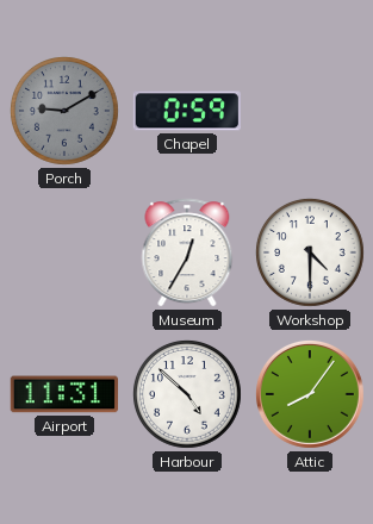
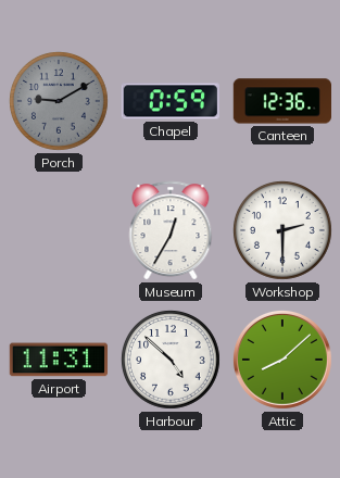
Canteen: none -> 12:36 (281, 101)
Workshop: 4:30 -> 2:30 (284, 231)
Attic: 8:06 -> 8:08 (282, 360)
